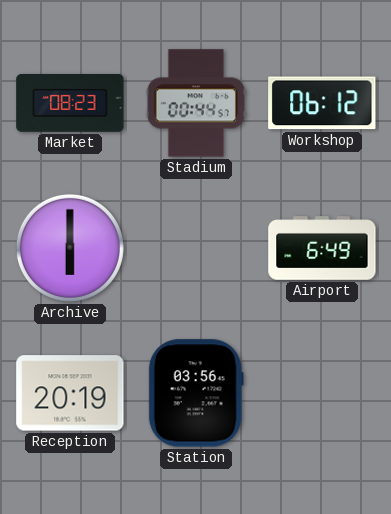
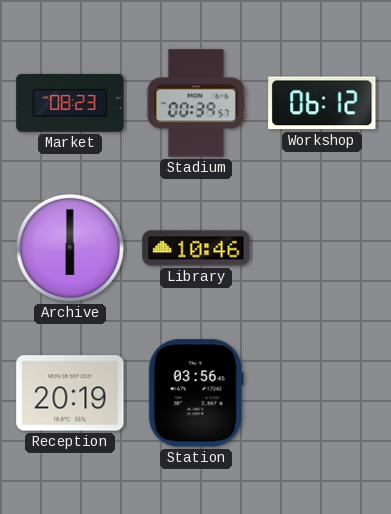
Stadium: 00:44 -> 00:39 (196, 103)
Library: none -> 10:46 (196, 248)
Airport: 6:49 -> none (322, 248)
